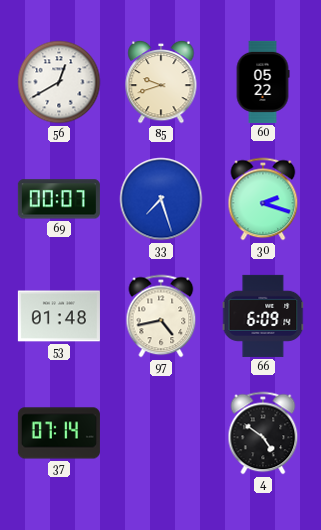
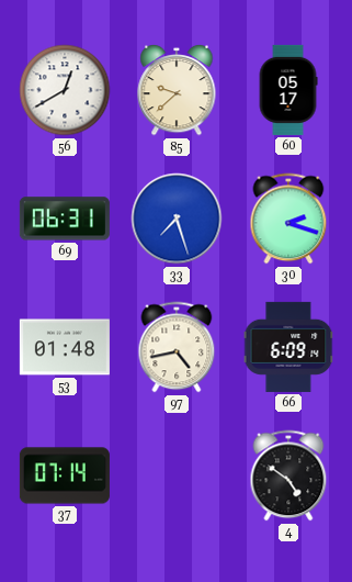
85: 9:42 -> 9:38 (177, 90)
60: 05:22 -> 05:17 (288, 90)
69: 00:07 -> 06:31 (65, 219)
